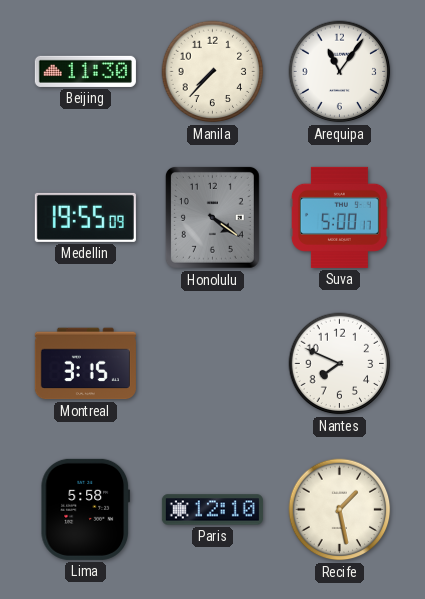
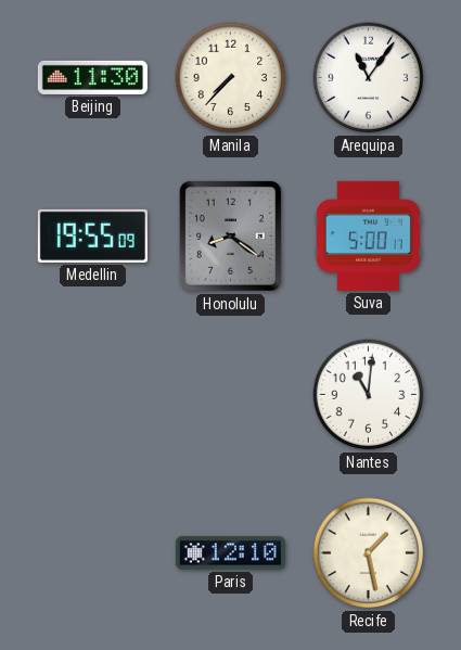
Honolulu: 4:21 -> 8:21 (230, 235)
Montreal: 3:15 -> none (85, 364)
Nantes: 7:49 -> 11:01 (369, 395)
Lima: 5:58 -> none (85, 509)
